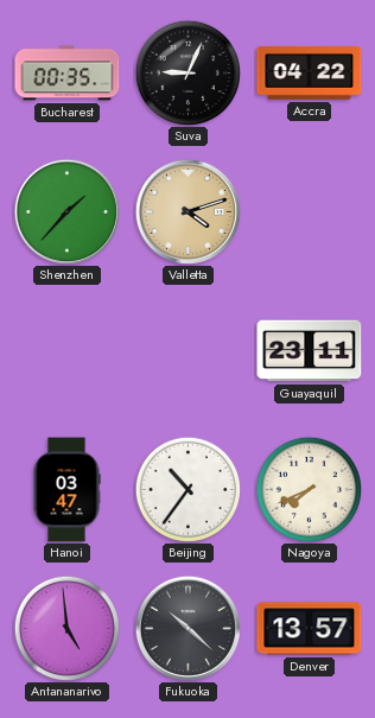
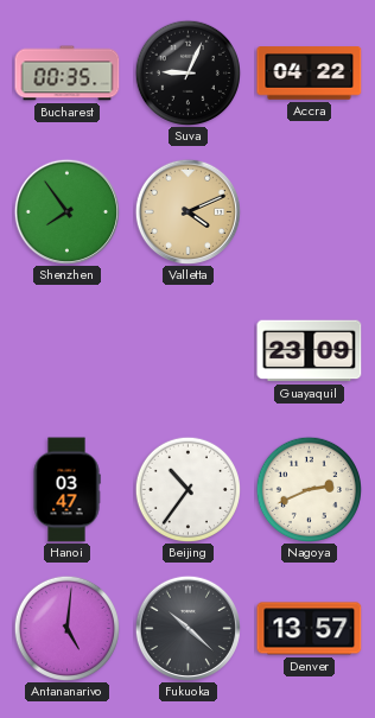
Shenzhen: 1:37 -> 7:54 (66, 211)
Valletta: 4:12 -> 4:11 (188, 211)
Guayaquil: 23:11 -> 23:09 (310, 351)
Nagoya: 7:41 -> 2:41 (309, 489)
Antananarivo: 4:59 -> 5:01 (66, 628)
